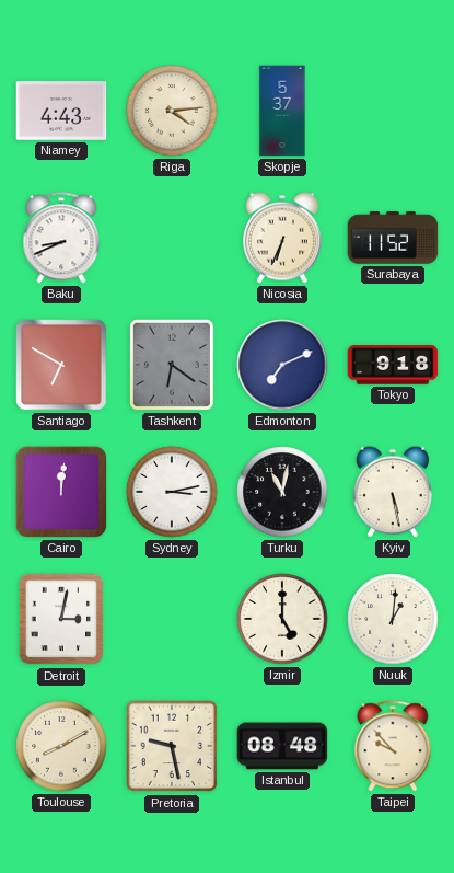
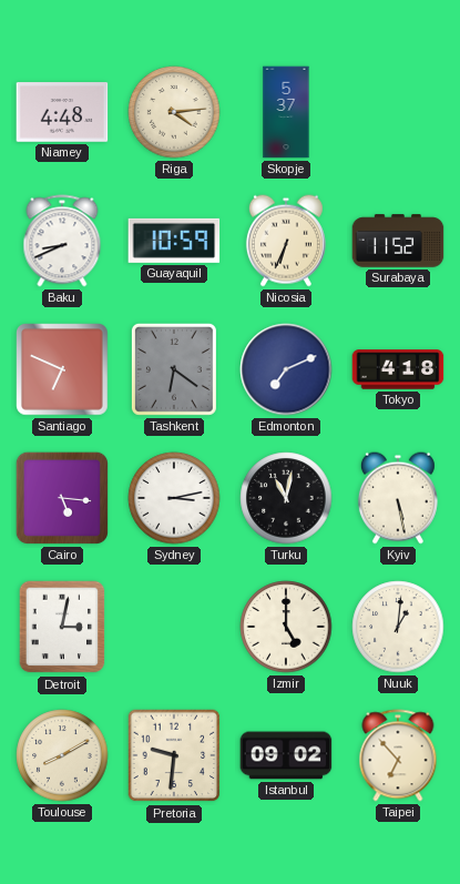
Niamey: 4:43 -> 4:48 (62, 112)
Guayaquil: none -> 10:59 (174, 241)
Santiago: 6:50 -> 6:49 (62, 369)
Tokyo: 9:18 -> 4:18 (398, 369)
Cairo: 12:01 -> 5:16 (62, 498)
Pretoria: 9:28 -> 9:31 (174, 755)
Istanbul: 08:48 -> 09:02 (286, 755)
Taipei: 9:53 -> 6:53 (398, 755)
